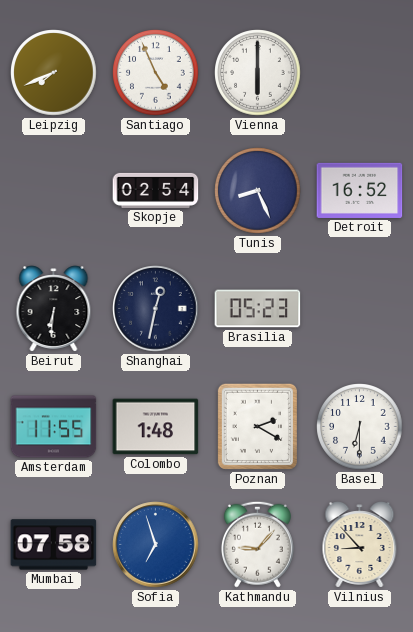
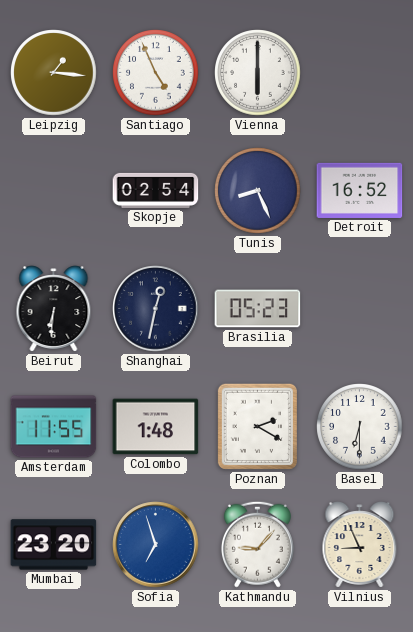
Leipzig: 7:41 -> 1:16 (54, 73)
Mumbai: 07:58 -> 23:20 (54, 545)
Vilnius: 8:53 -> 8:56 (360, 545)
